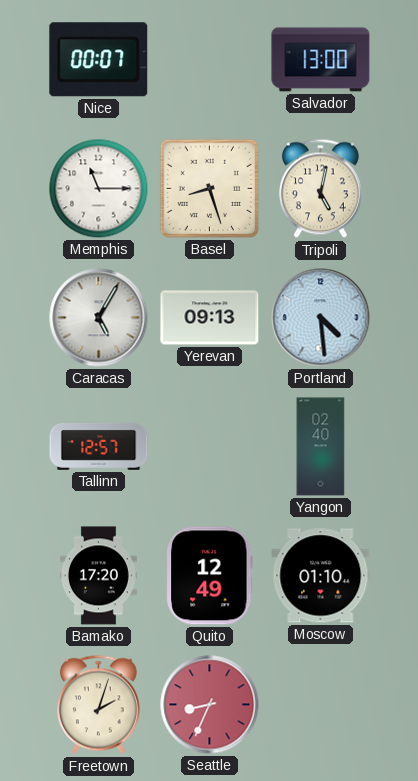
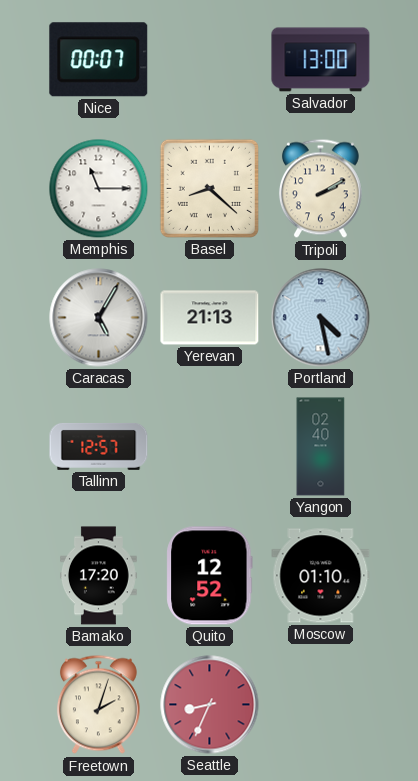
Basel: 8:27 -> 8:22 (209, 188)
Tripoli: 5:02 -> 2:10 (320, 189)
Yerevan: 09:13 -> 21:13 (210, 318)
Portland: 4:29 -> 4:28 (321, 318)
Quito: 12:49 -> 12:52 (210, 576)
